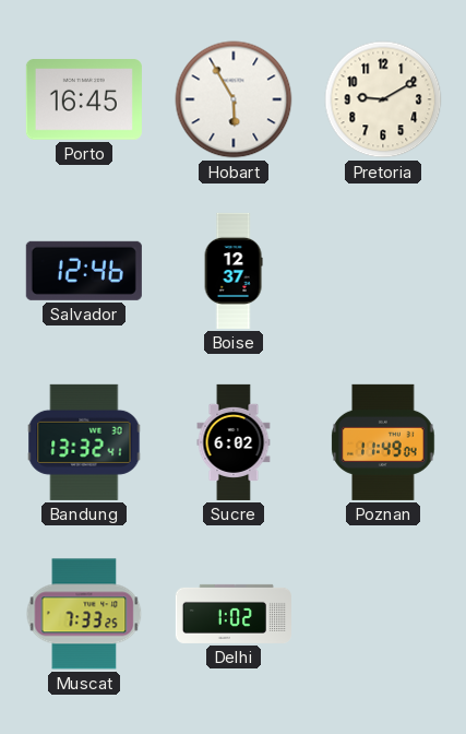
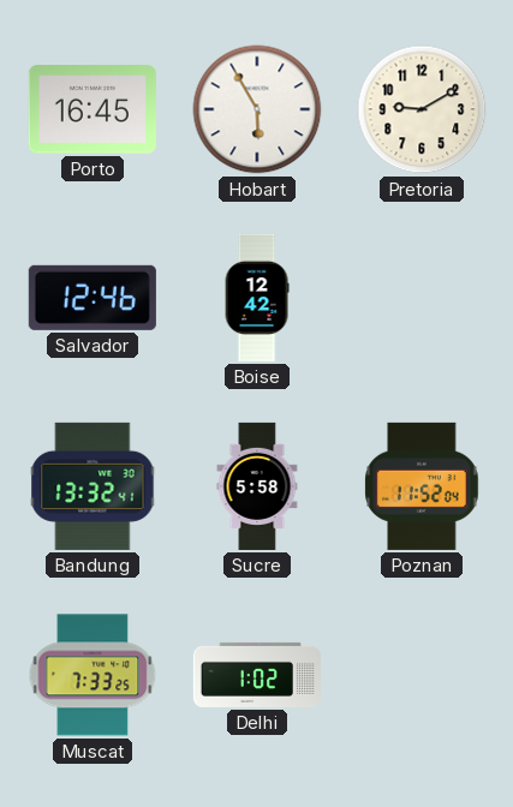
Boise: 12:37 -> 12:42 (257, 298)
Sucre: 6:02 -> 5:58 (257, 486)
Poznan: 11:49 -> 11:52 (422, 486)
